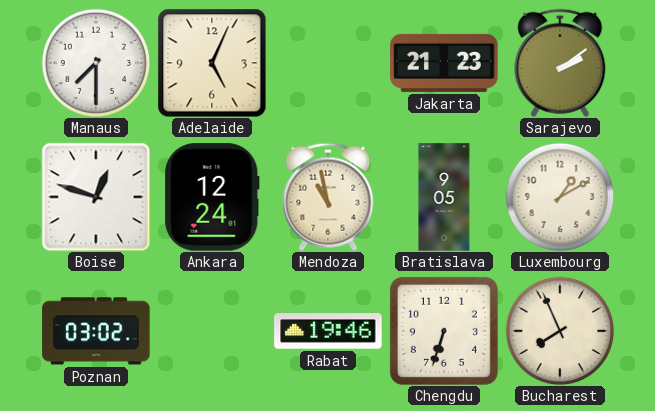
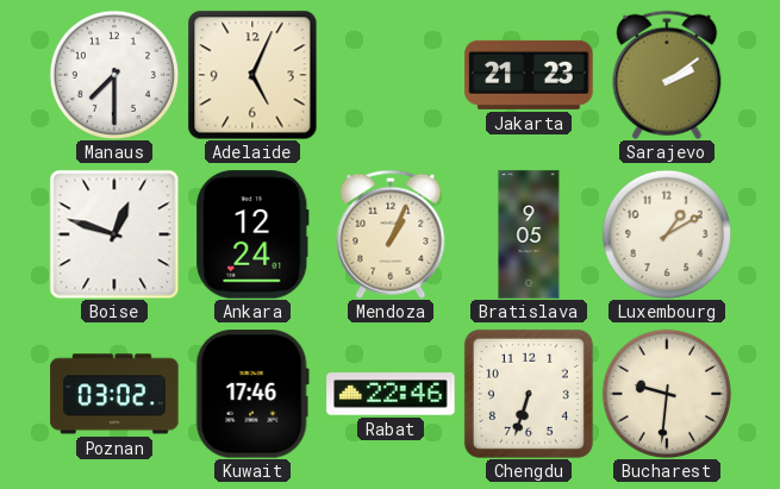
Mendoza: 10:58 -> 1:04 (391, 234)
Kuwait: none -> 17:46 (252, 394)
Rabat: 19:46 -> 22:46 (391, 394)
Bucharest: 7:56 -> 9:31 (666, 393)
